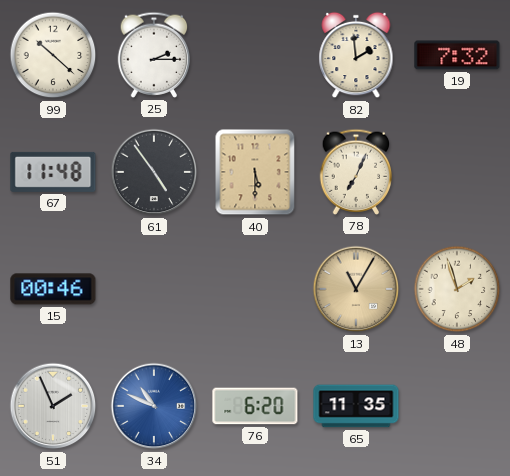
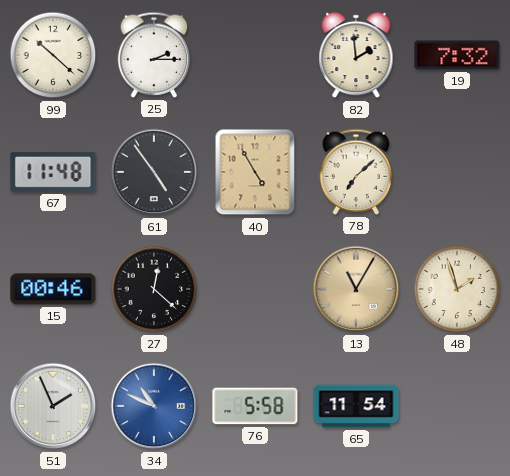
40: 5:30 -> 4:55 (255, 172)
78: 7:04 -> 7:08 (356, 172)
27: none -> 12:22 (154, 289)
76: 6:20 -> 5:58 (255, 406)
65: 11:35 -> 11:54 (356, 406)
